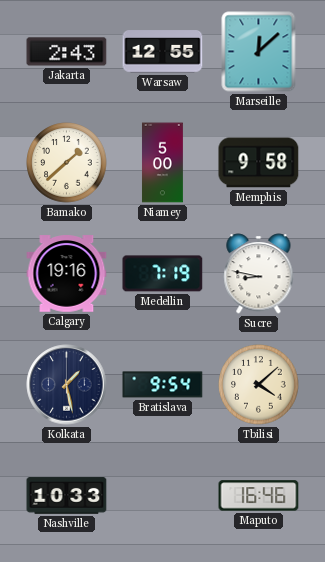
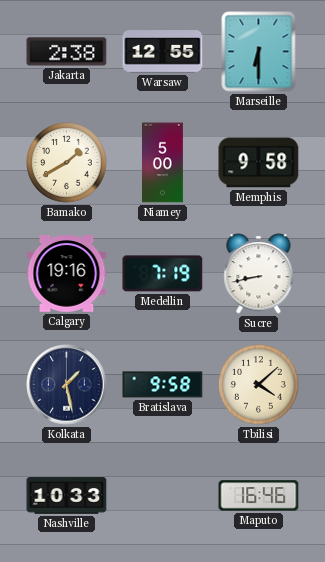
Jakarta: 2:43 -> 2:38 (67, 52)
Marseille: 12:08 -> 6:30 (259, 52)
Bamako: 1:38 -> 1:40 (67, 163)
Sucre: 8:47 -> 8:43 (259, 274)
Bratislava: 9:54 -> 9:58 (163, 385)
